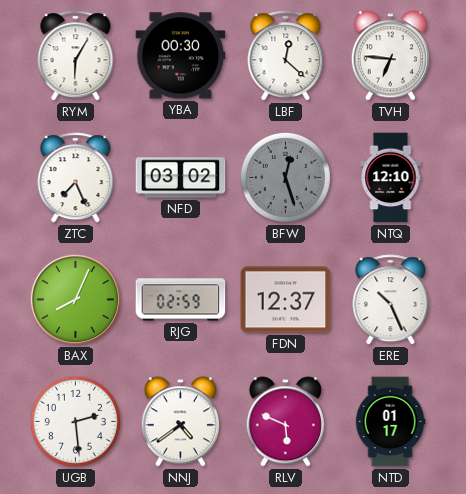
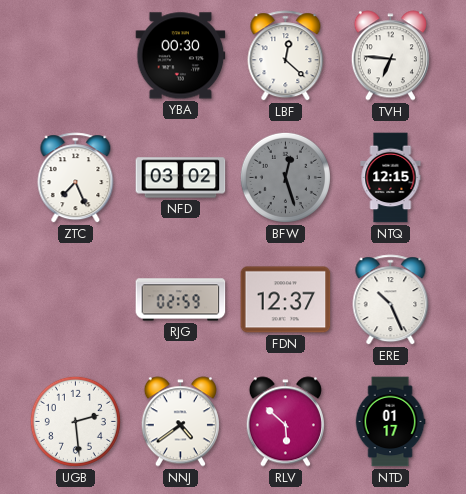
RYM: 6:05 -> none (76, 56)
NTQ: 12:10 -> 12:15 (391, 178)
BAX: 8:04 -> none (75, 299)
RLV: 5:49 -> 5:52 (285, 422)
